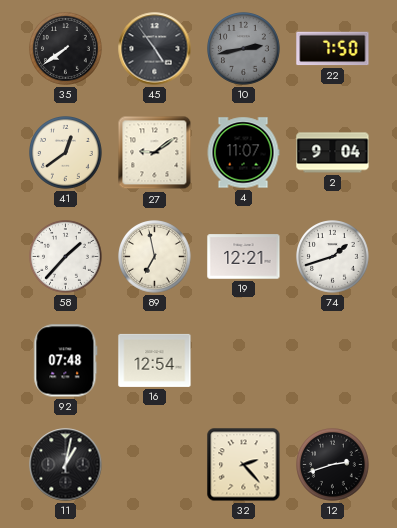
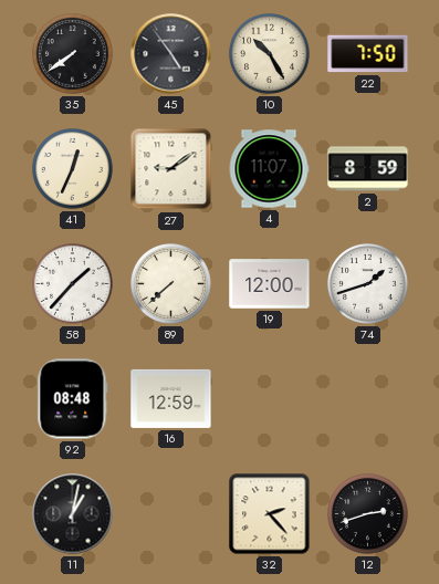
10: 2:43 -> 10:25 (270, 54)
10 dial: grey -> cream (270, 54)
41: 12:39 -> 12:34 (73, 169)
2: 9:04 -> 8:59 (368, 169)
89: 6:58 -> 7:38 (171, 284)
19: 12:21 -> 12:00 (270, 284)
92: 07:48 -> 08:48 (73, 399)
16: 12:54 -> 12:59 (171, 398)
